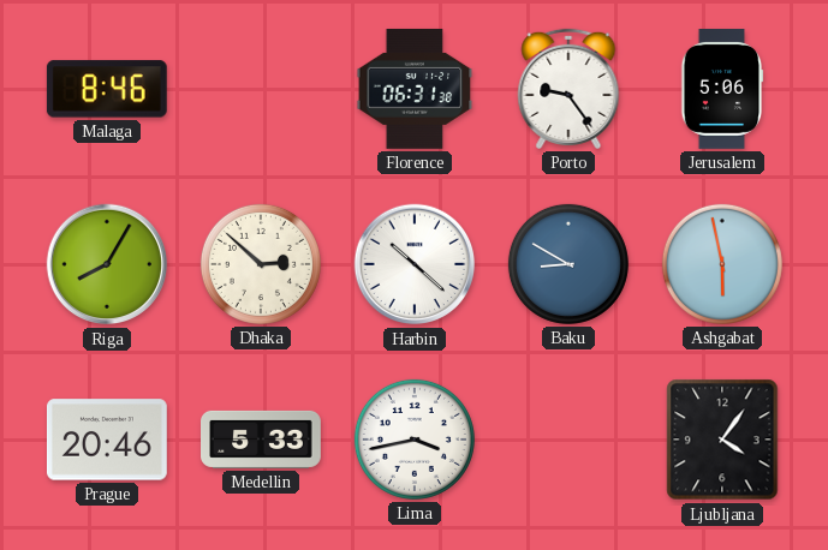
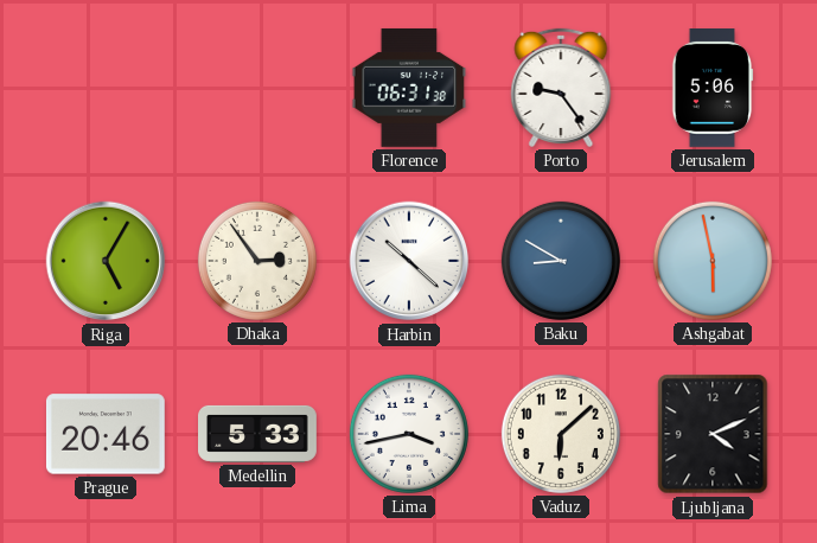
Malaga: 8:46 -> none (107, 89)
Riga: 8:05 -> 5:05 (106, 261)
Dhaka: 2:52 -> 2:54 (257, 261)
Vaduz: none -> 6:08 (561, 434)
Ljubljana: 4:06 -> 4:11 (713, 434)
